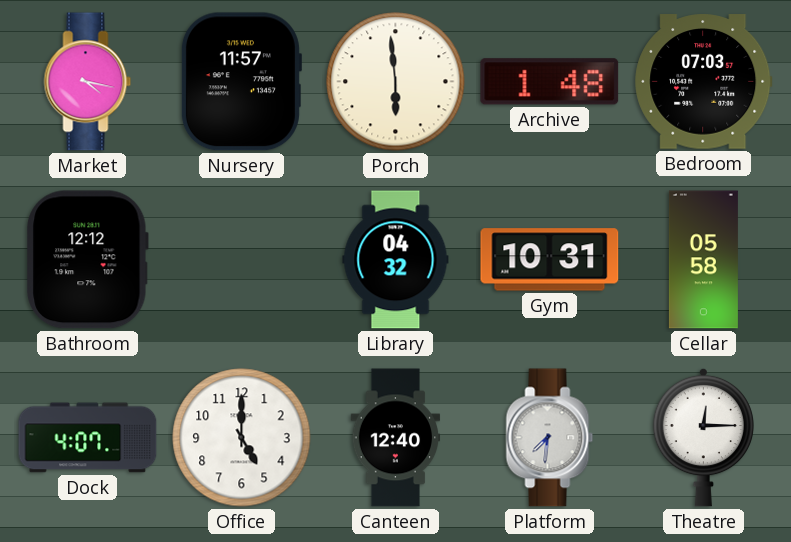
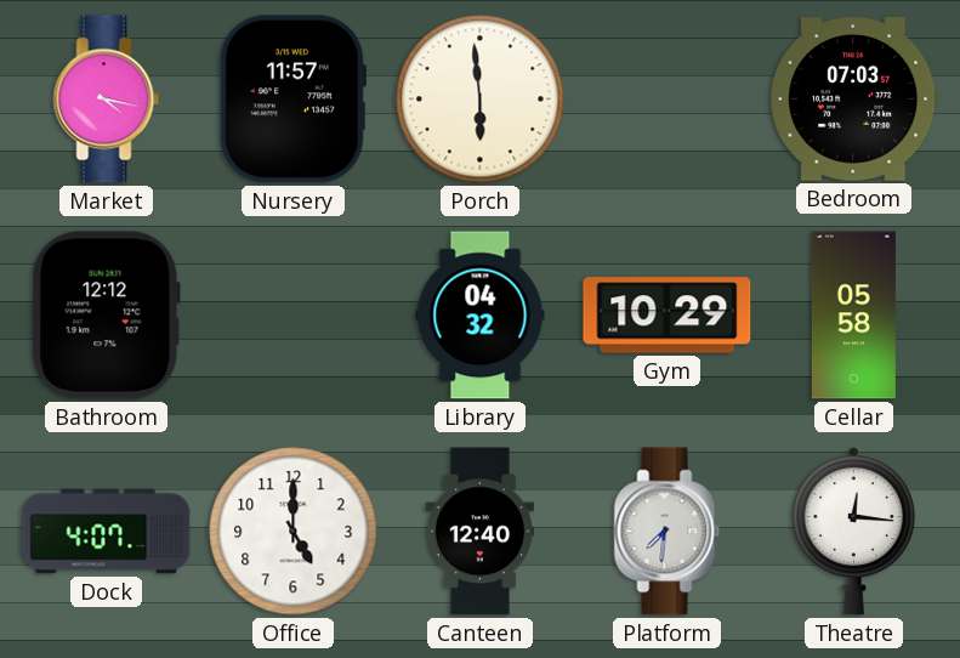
Archive: 1:48 -> none (550, 82)
Gym: 10:31 -> 10:29 (668, 316)
Theatre: 12:15 -> 12:16 (853, 531)
